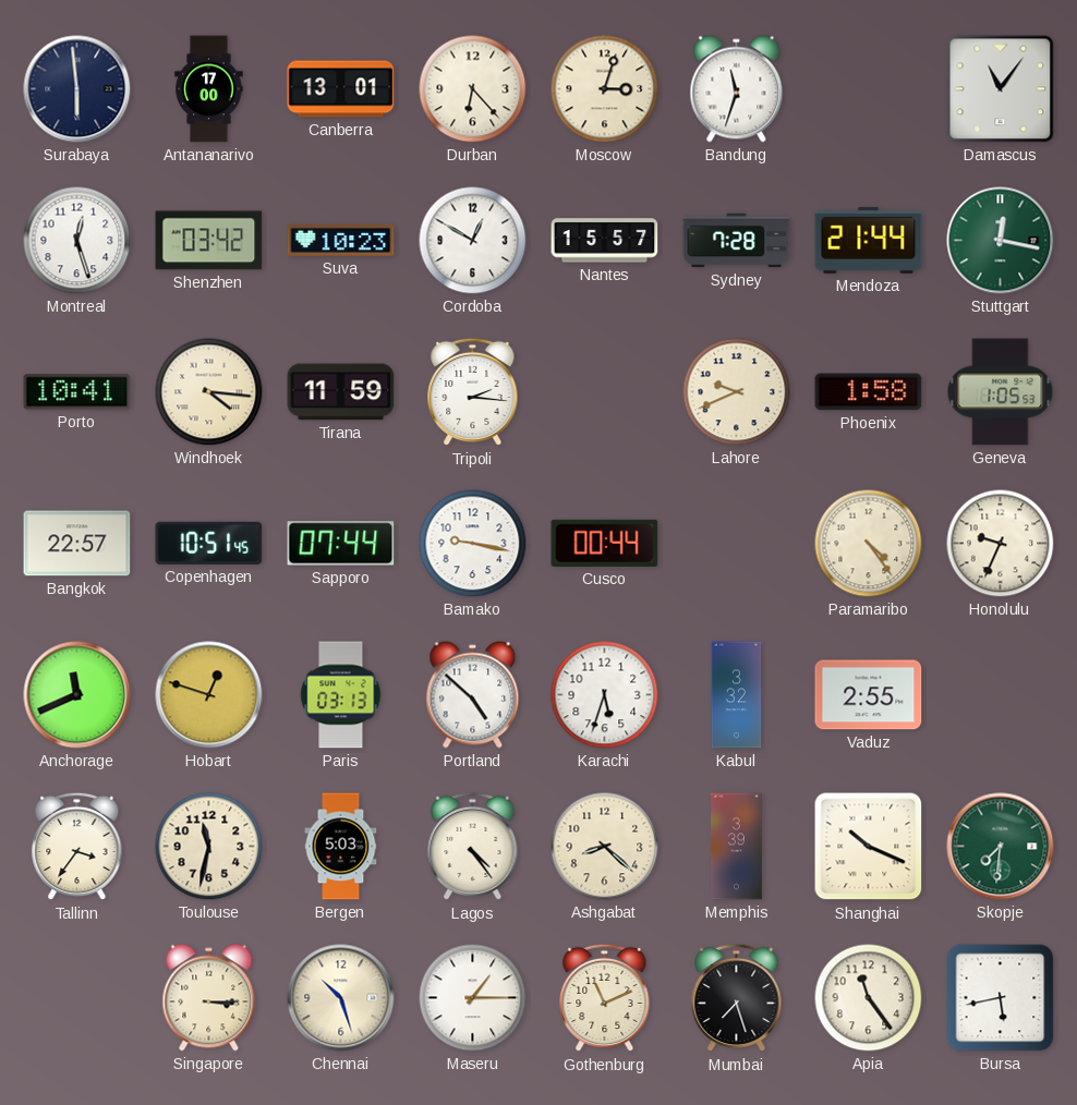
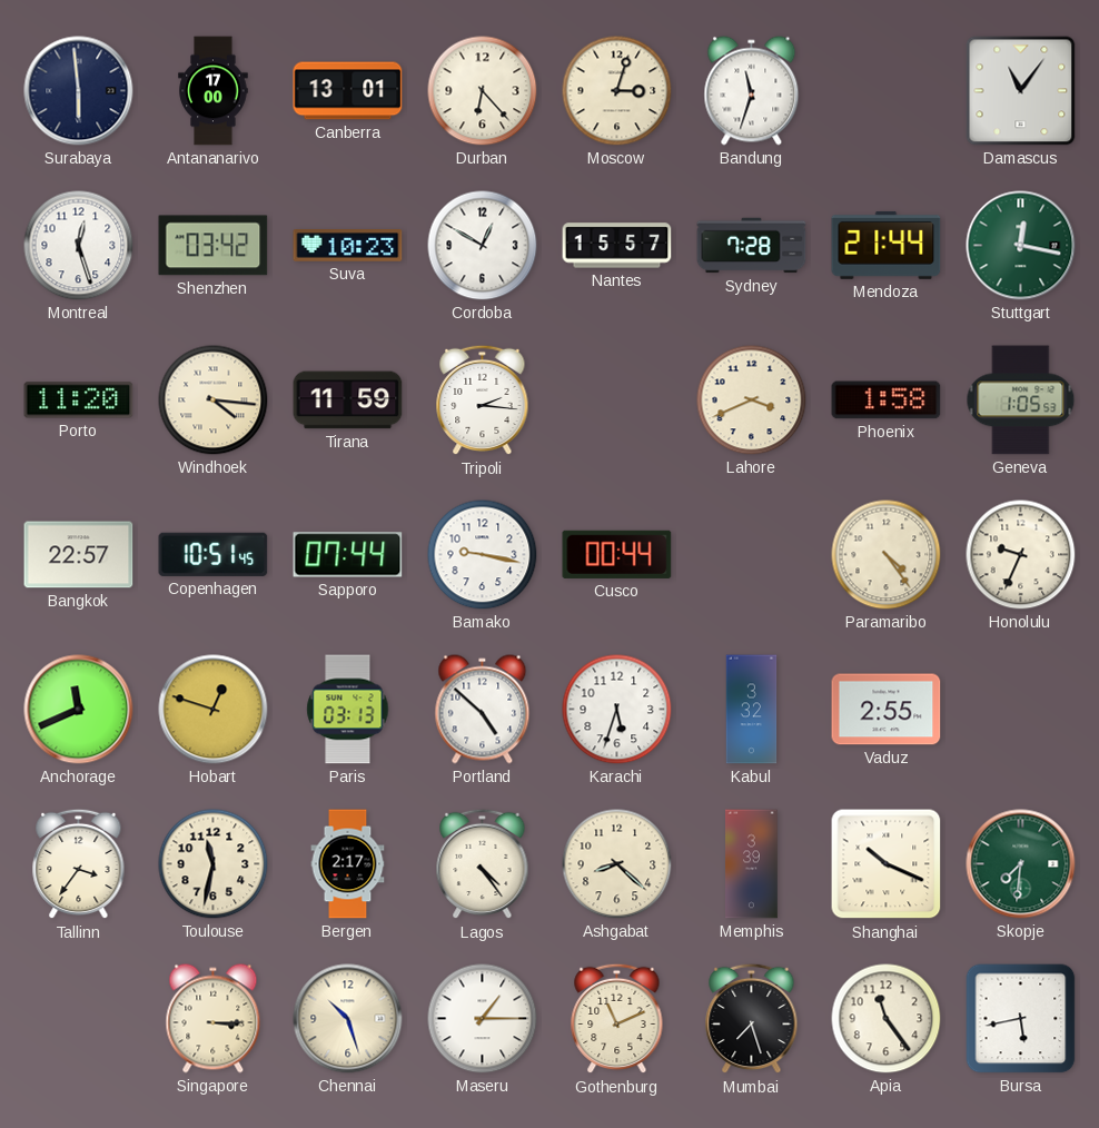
Porto: 10:41 -> 11:20 (79, 400)
Lahore: 9:41 -> 3:41 (752, 400)
Bergen: 5:03 -> 2:17 (348, 864)
